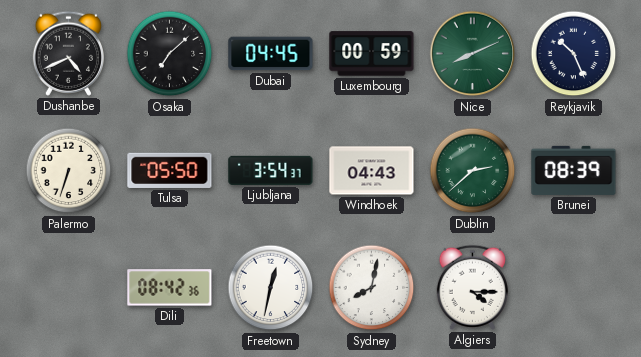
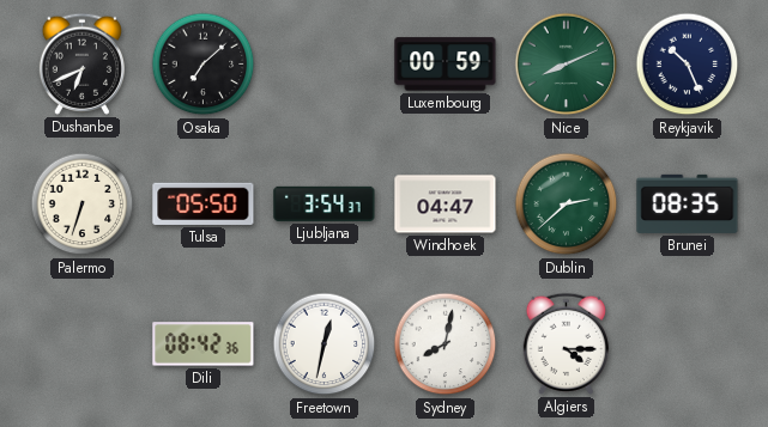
Dushanbe: 4:41 -> 6:41 (81, 63)
Dubai: 04:45 -> none (271, 54)
Windhoek: 04:43 -> 04:47 (446, 205)
Brunei: 08:39 -> 08:35 (688, 203)
